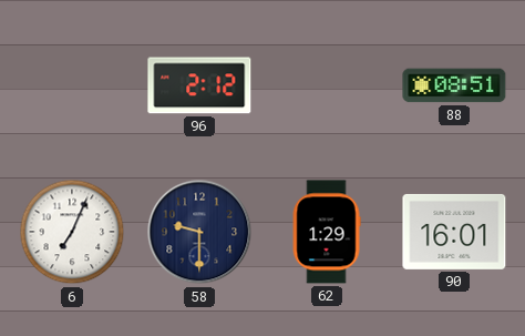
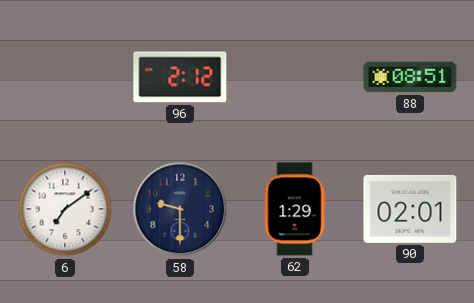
6: 7:04 -> 7:09 (65, 209)
90: 16:01 -> 02:01 (410, 209)
